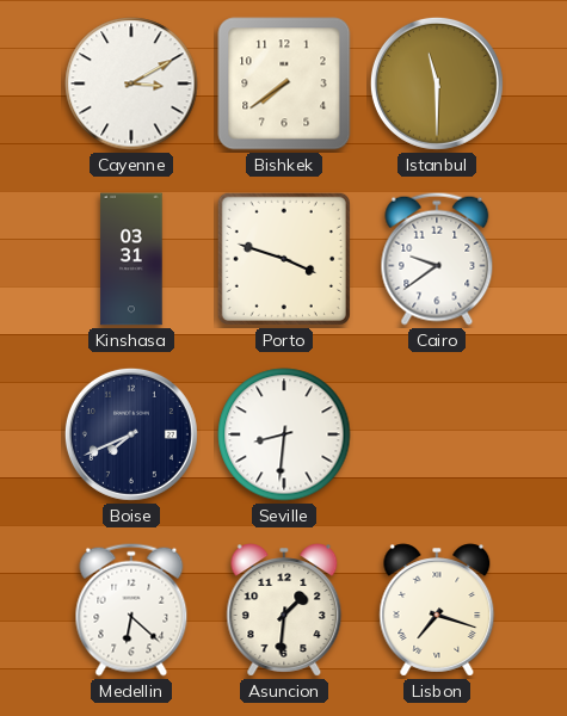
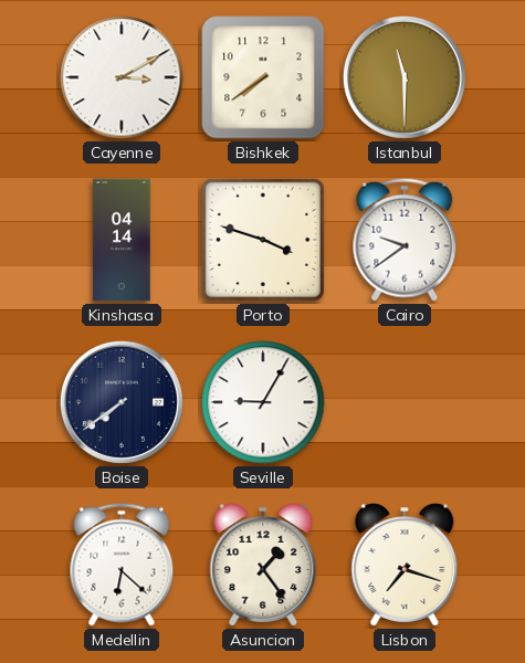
Kinshasa: 03:31 -> 04:14 (122, 240)
Boise: 7:41 -> 7:39 (122, 402)
Seville: 8:31 -> 9:05 (263, 402)
Asuncion: 1:31 -> 1:24 (263, 565)
